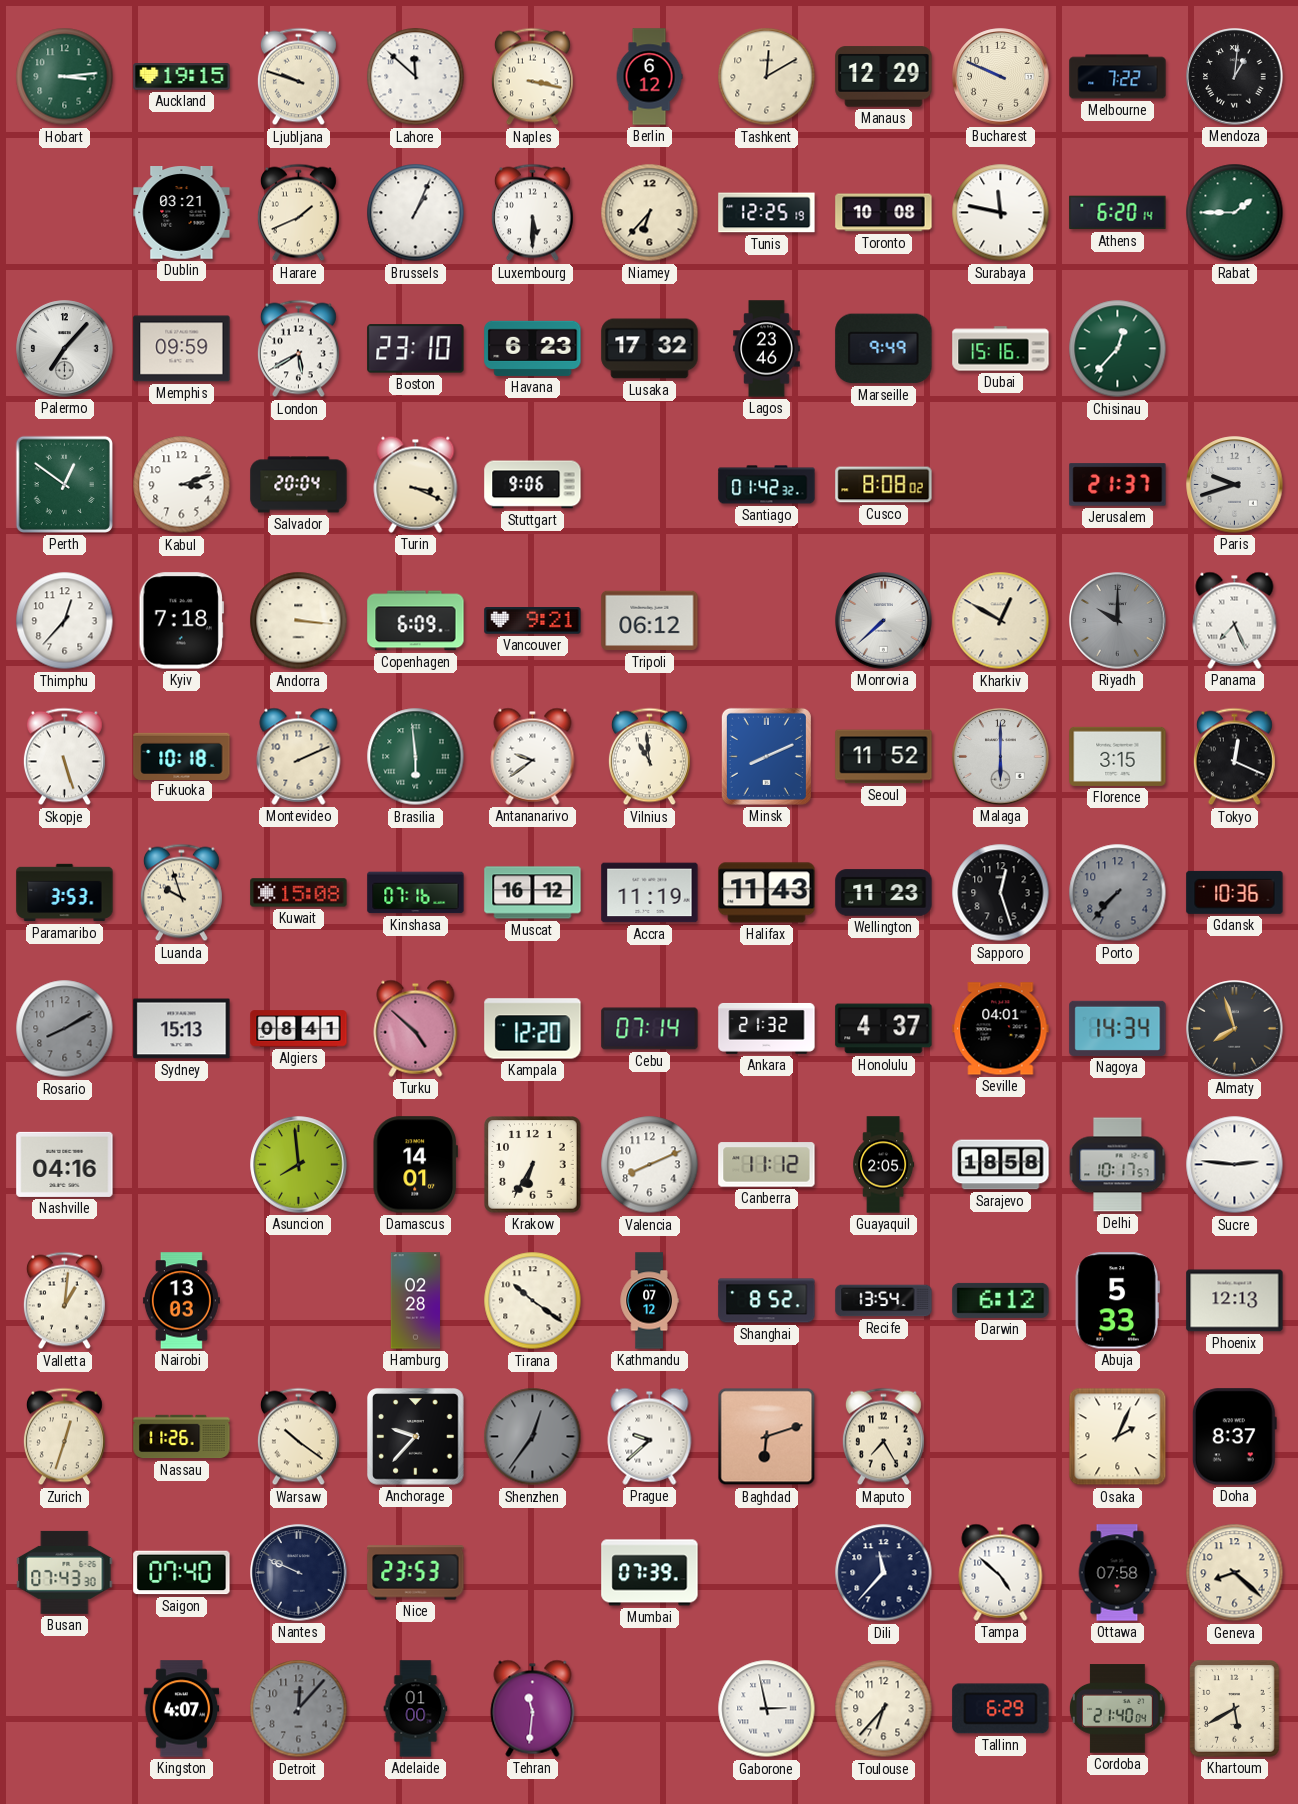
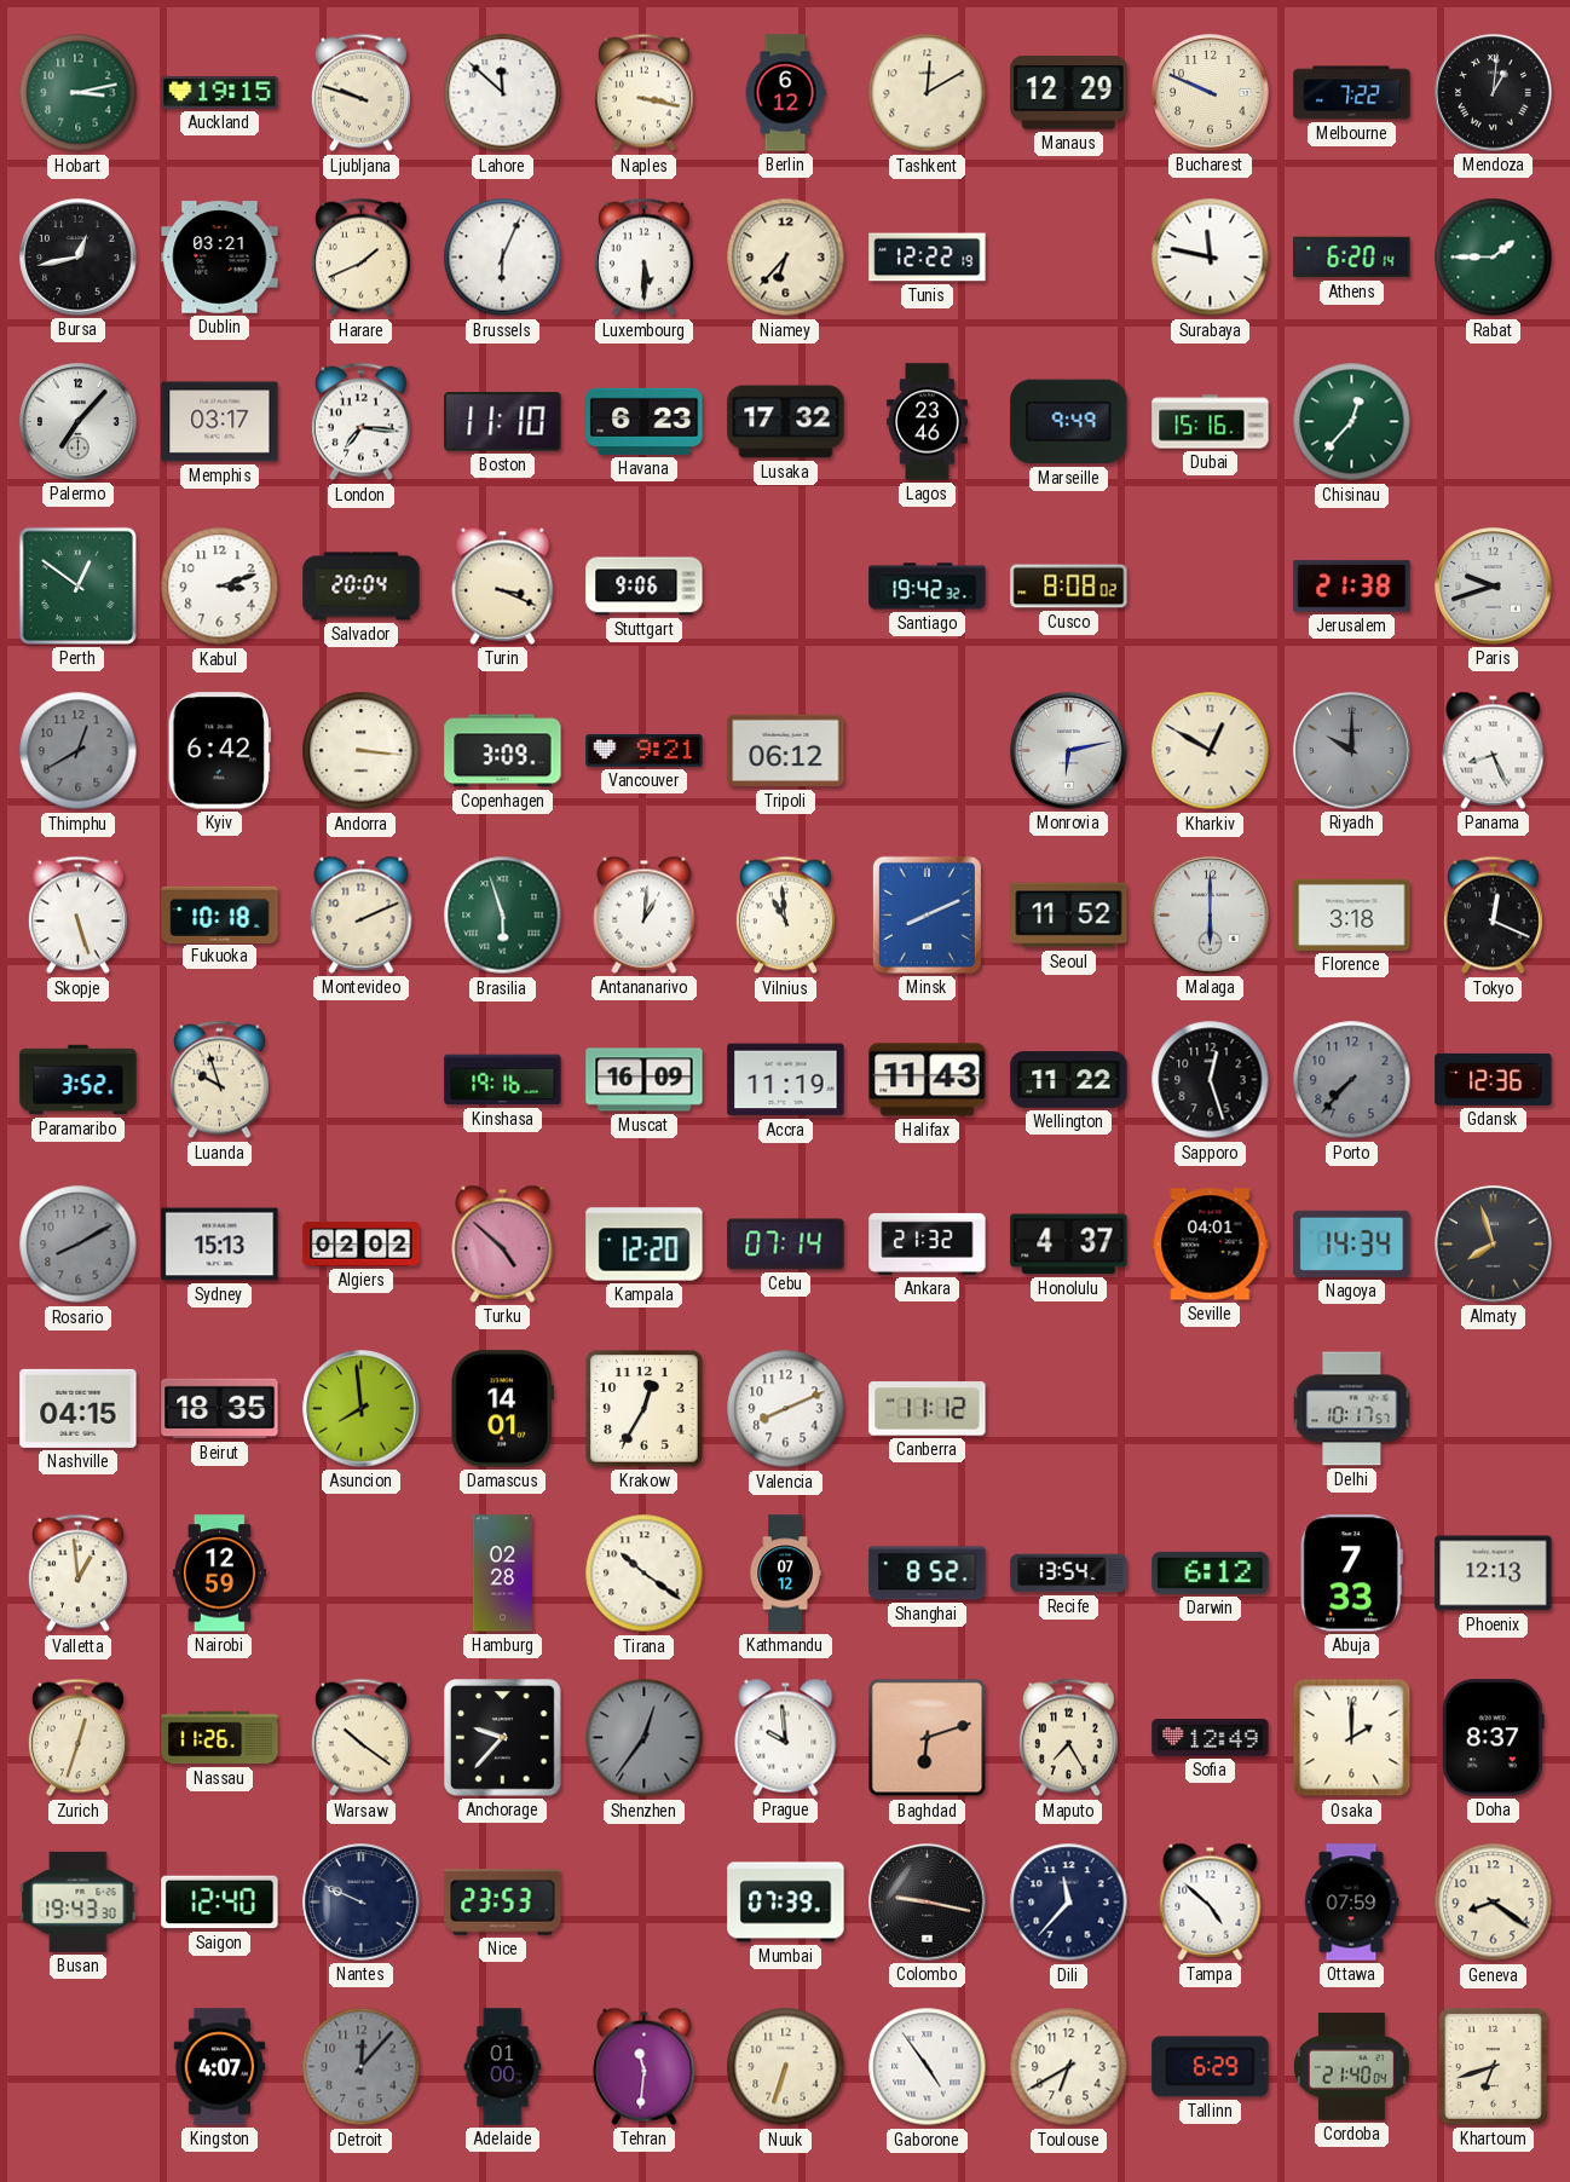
Hobart: 3:14 -> 3:13 (79, 93)
Bursa: none -> 12:43 (79, 258)
Brussels: 1:04 -> 6:04 (503, 258)
Tunis: 12:25 -> 12:22 (928, 258)
Toronto: 10:08 -> none (884, 213)
Memphis: 09:59 -> 03:17 (220, 422)
London: 5:40 -> 7:16 (360, 422)
Boston: 23:10 -> 11:10 (503, 422)
Santiago: 01:42 -> 19:42 (928, 587)
Jerusalem: 21:37 -> 21:38 (1352, 587)
Thimphu: 12:37 -> 12:40 (79, 751)
Thimphu dial: white -> grey (79, 751)
Kyiv: 7:18 -> 6:42 (219, 751)
Copenhagen: 6:09 -> 3:09 (503, 751)
Monrovia: 7:38 -> 6:13 (1069, 751)
Panama: 7:26 -> 8:26 (1494, 750)
Brasilia: 5:59 -> 5:57 (503, 916)
Antananarivo: 9:39 -> 1:01 (645, 914)
Florence: 3:15 -> 3:18 (1352, 914)
Paramaribo: 3:53 -> 3:52 (79, 1080)
Kuwait: 15:08 -> none (299, 893)
Kinshasa: 07:16 -> 19:16 (503, 1080)
Muscat: 16:12 -> 16:09 (645, 1080)
Wellington: 11:23 -> 11:22 (1069, 1080)
Gdansk: 10:36 -> 12:36 (1494, 1079)
Algiers: 08:41 -> 02:02 (362, 1245)
Nashville: 04:16 -> 04:15 (79, 1408)
Beirut: none -> 18:35 (220, 1409)
Krakow: 6:35 -> 12:35 (645, 1409)
Guayaquil: 2:05 -> none (884, 1165)
Sarajevo: 18:58 -> none (1001, 1165)
Sucre: 2:46 -> none (1235, 1165)
Valletta: 1:01 -> 12:59 (77, 1574)
Nairobi: 13:03 -> 12:59 (219, 1574)
Abuja: 5:33 -> 7:33 (1351, 1574)
Prague: 9:38 -> 9:59 (786, 1737)
Sofia: none -> 12:49 (1211, 1738)
Osaka: 2:04 -> 2:00 (1352, 1738)
Busan: 07:43 -> 19:43 (79, 1901)
Saigon: 07:40 -> 12:40 (220, 1903)
Colombo: none -> 9:17 (928, 1903)
Ottawa: 07:58 -> 07:59 (1351, 1903)
Geneva: 8:22 -> 8:21 (1494, 1903)
Nuuk: none -> 6:33 (786, 2067)
Gaborone: 2:58 -> 4:54 (928, 2067)
Toulouse: 6:37 -> 6:40 (1069, 2067)
Khartoum: 5:40 -> 6:42 (1494, 2067)
